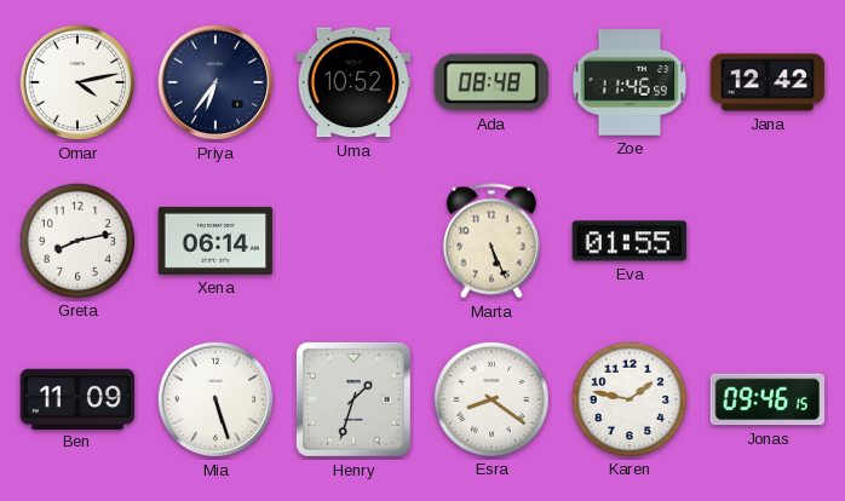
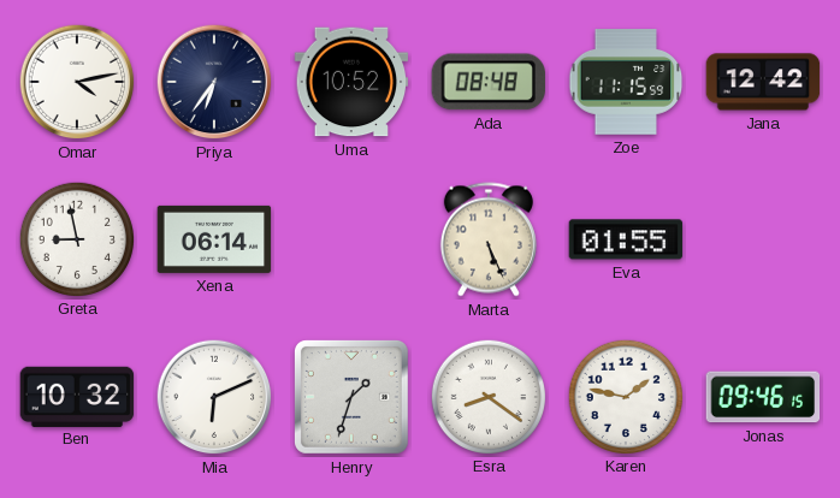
Zoe: 11:46 -> 11:15 (626, 82)
Greta: 8:13 -> 8:58 (76, 238)
Ben: 11:09 -> 10:32 (77, 396)
Mia: 5:27 -> 6:11 (214, 397)
